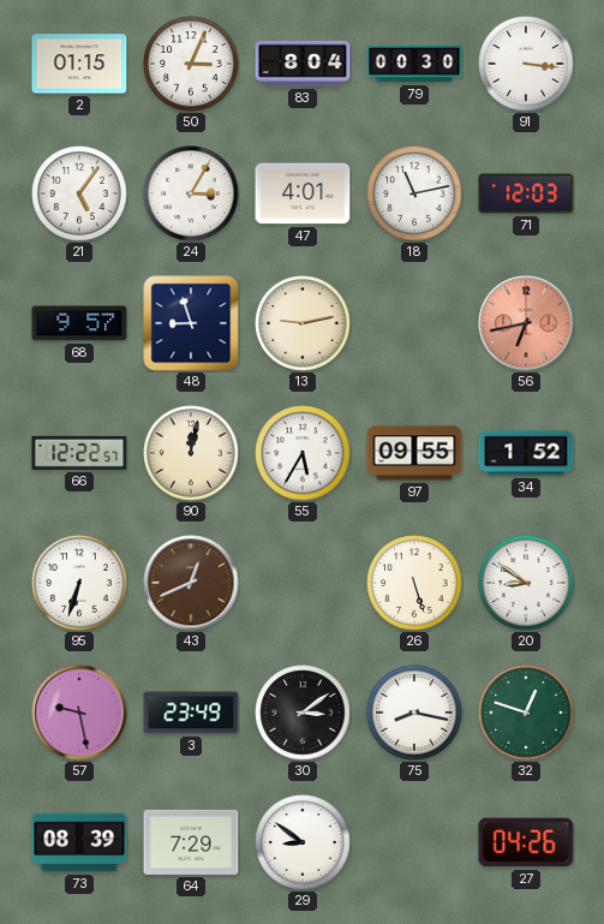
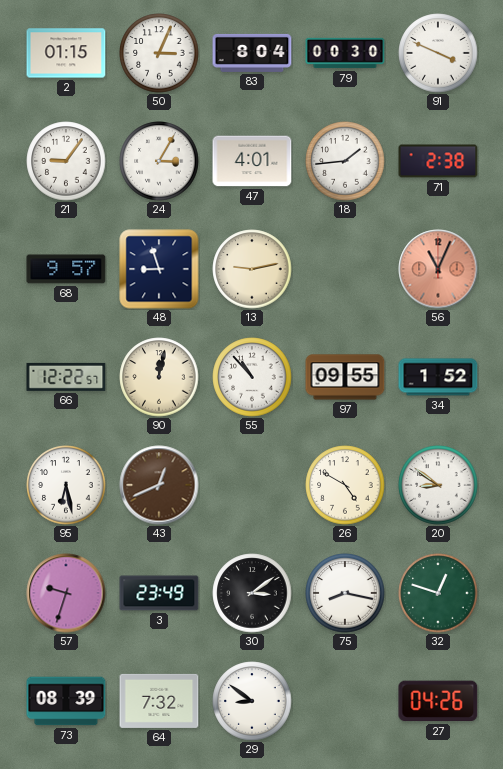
91: 3:16 -> 3:49 (438, 53)
21: 5:06 -> 9:06 (66, 161)
18: 11:13 -> 1:44 (345, 161)
71: 12:03 -> 2:38 (438, 161)
56: 6:43 -> 11:04 (438, 269)
55: 5:35 -> 10:53 (252, 377)
95: 6:33 -> 6:28 (66, 485)
26: 5:27 -> 4:50 (345, 485)
57: 9:28 -> 9:33 (66, 593)
64: 7:29 -> 7:32 (159, 701)
